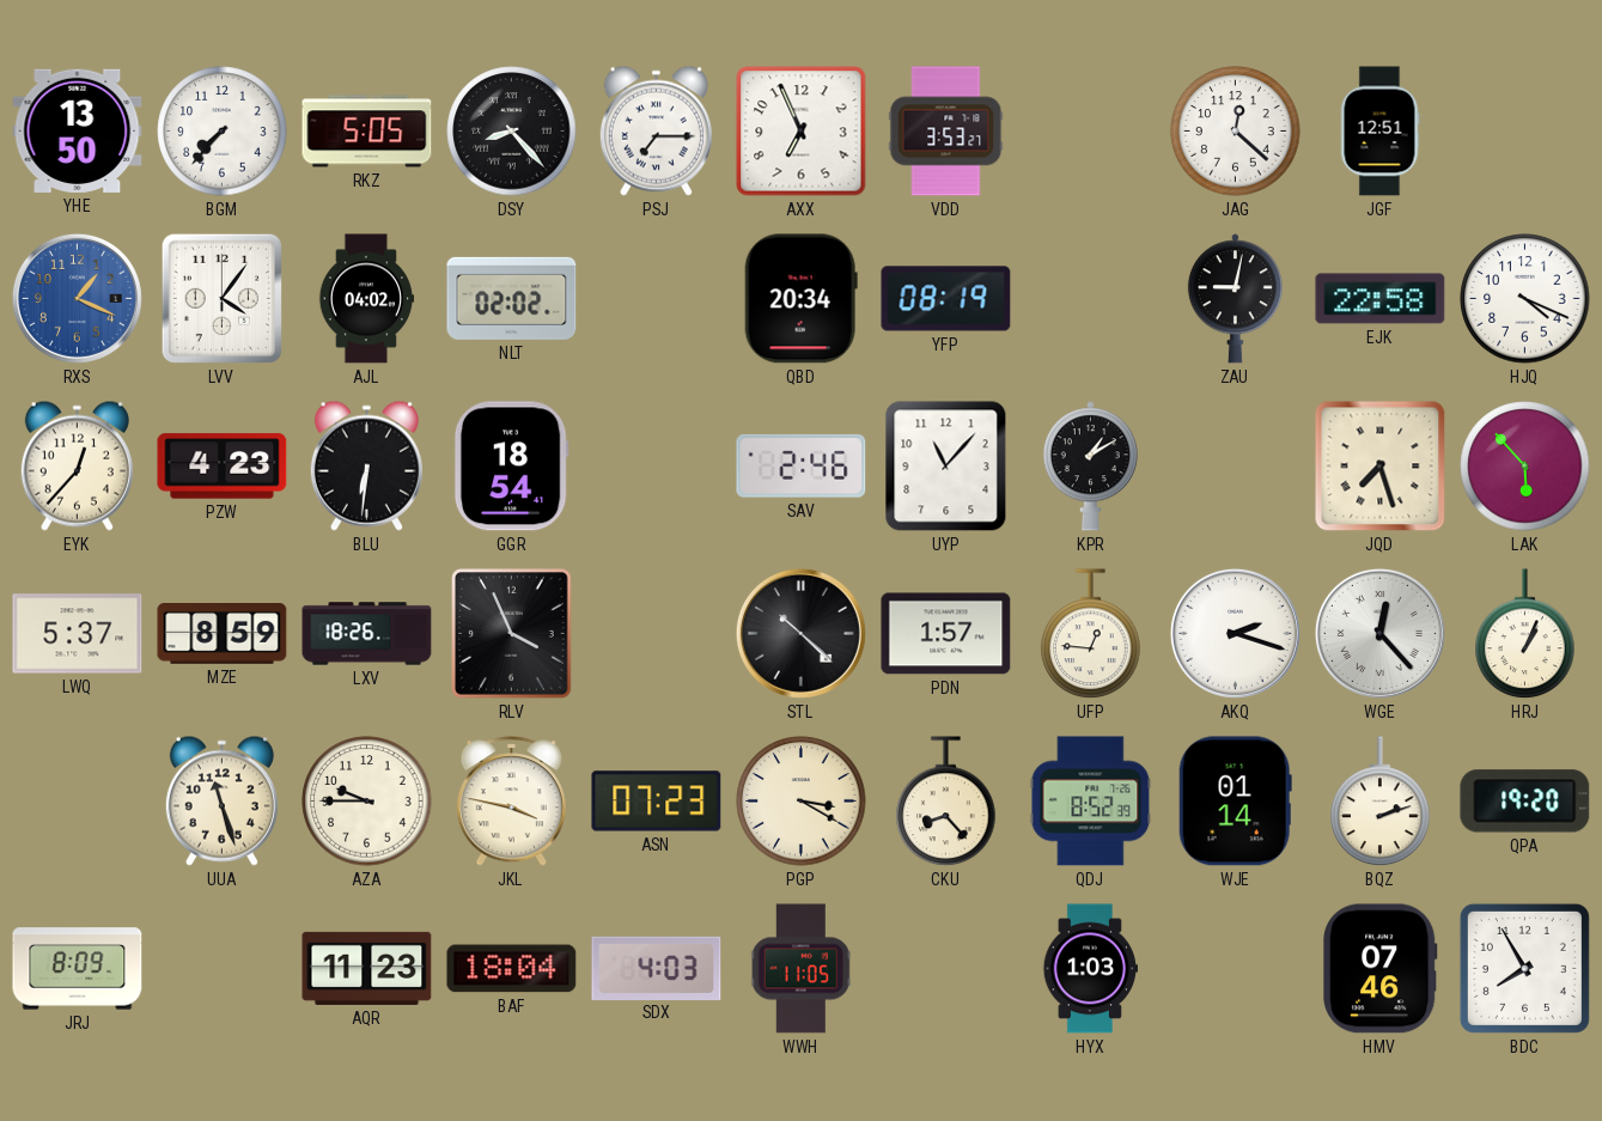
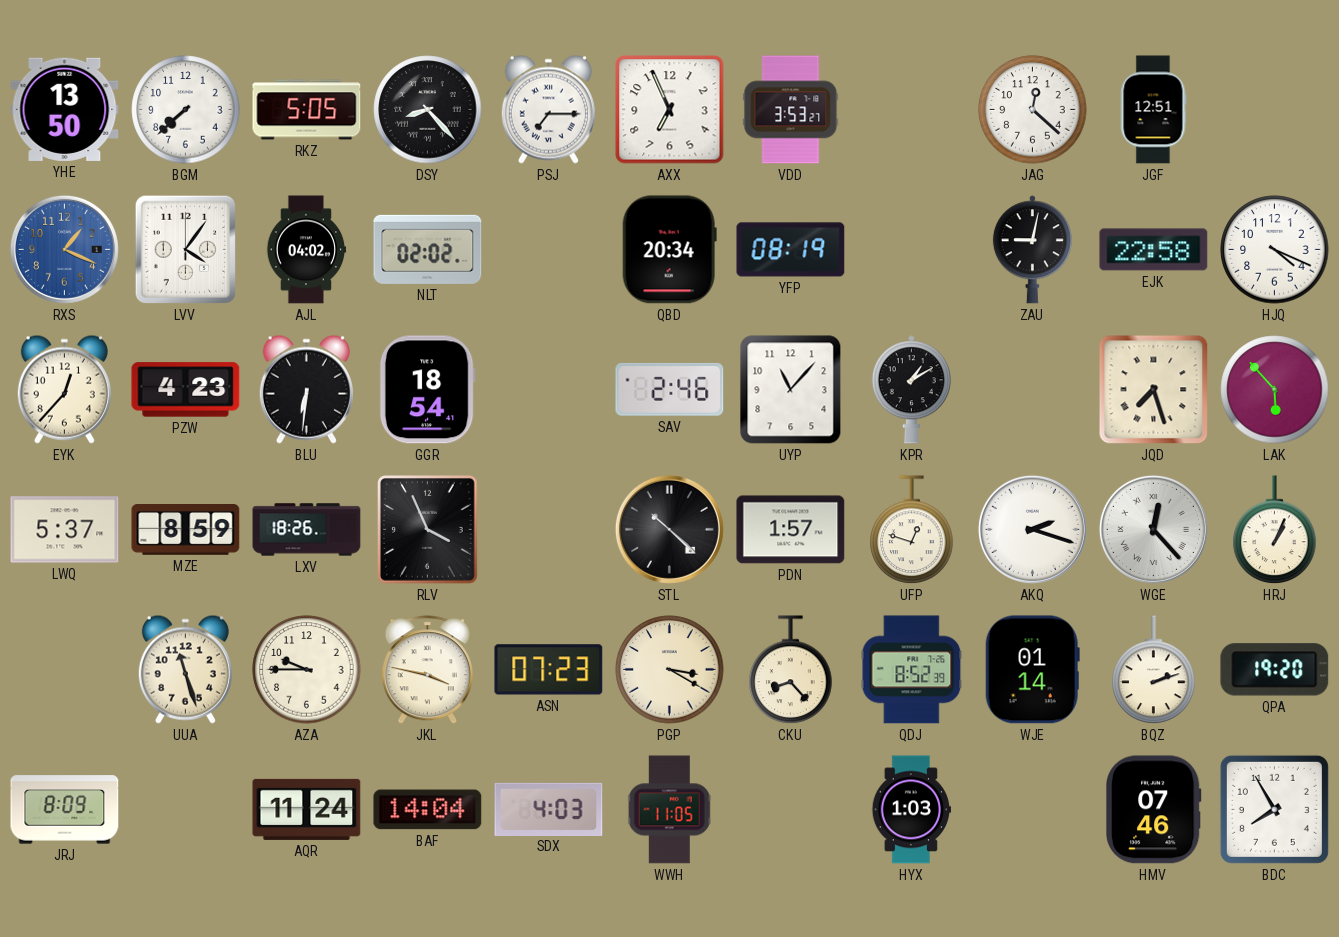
BGM: 7:37 -> 7:38 (186, 110)
UFP: 12:46 -> 12:48 (912, 530)
AQR: 11:23 -> 11:24 (307, 809)
BAF: 18:04 -> 14:04 (428, 810)
